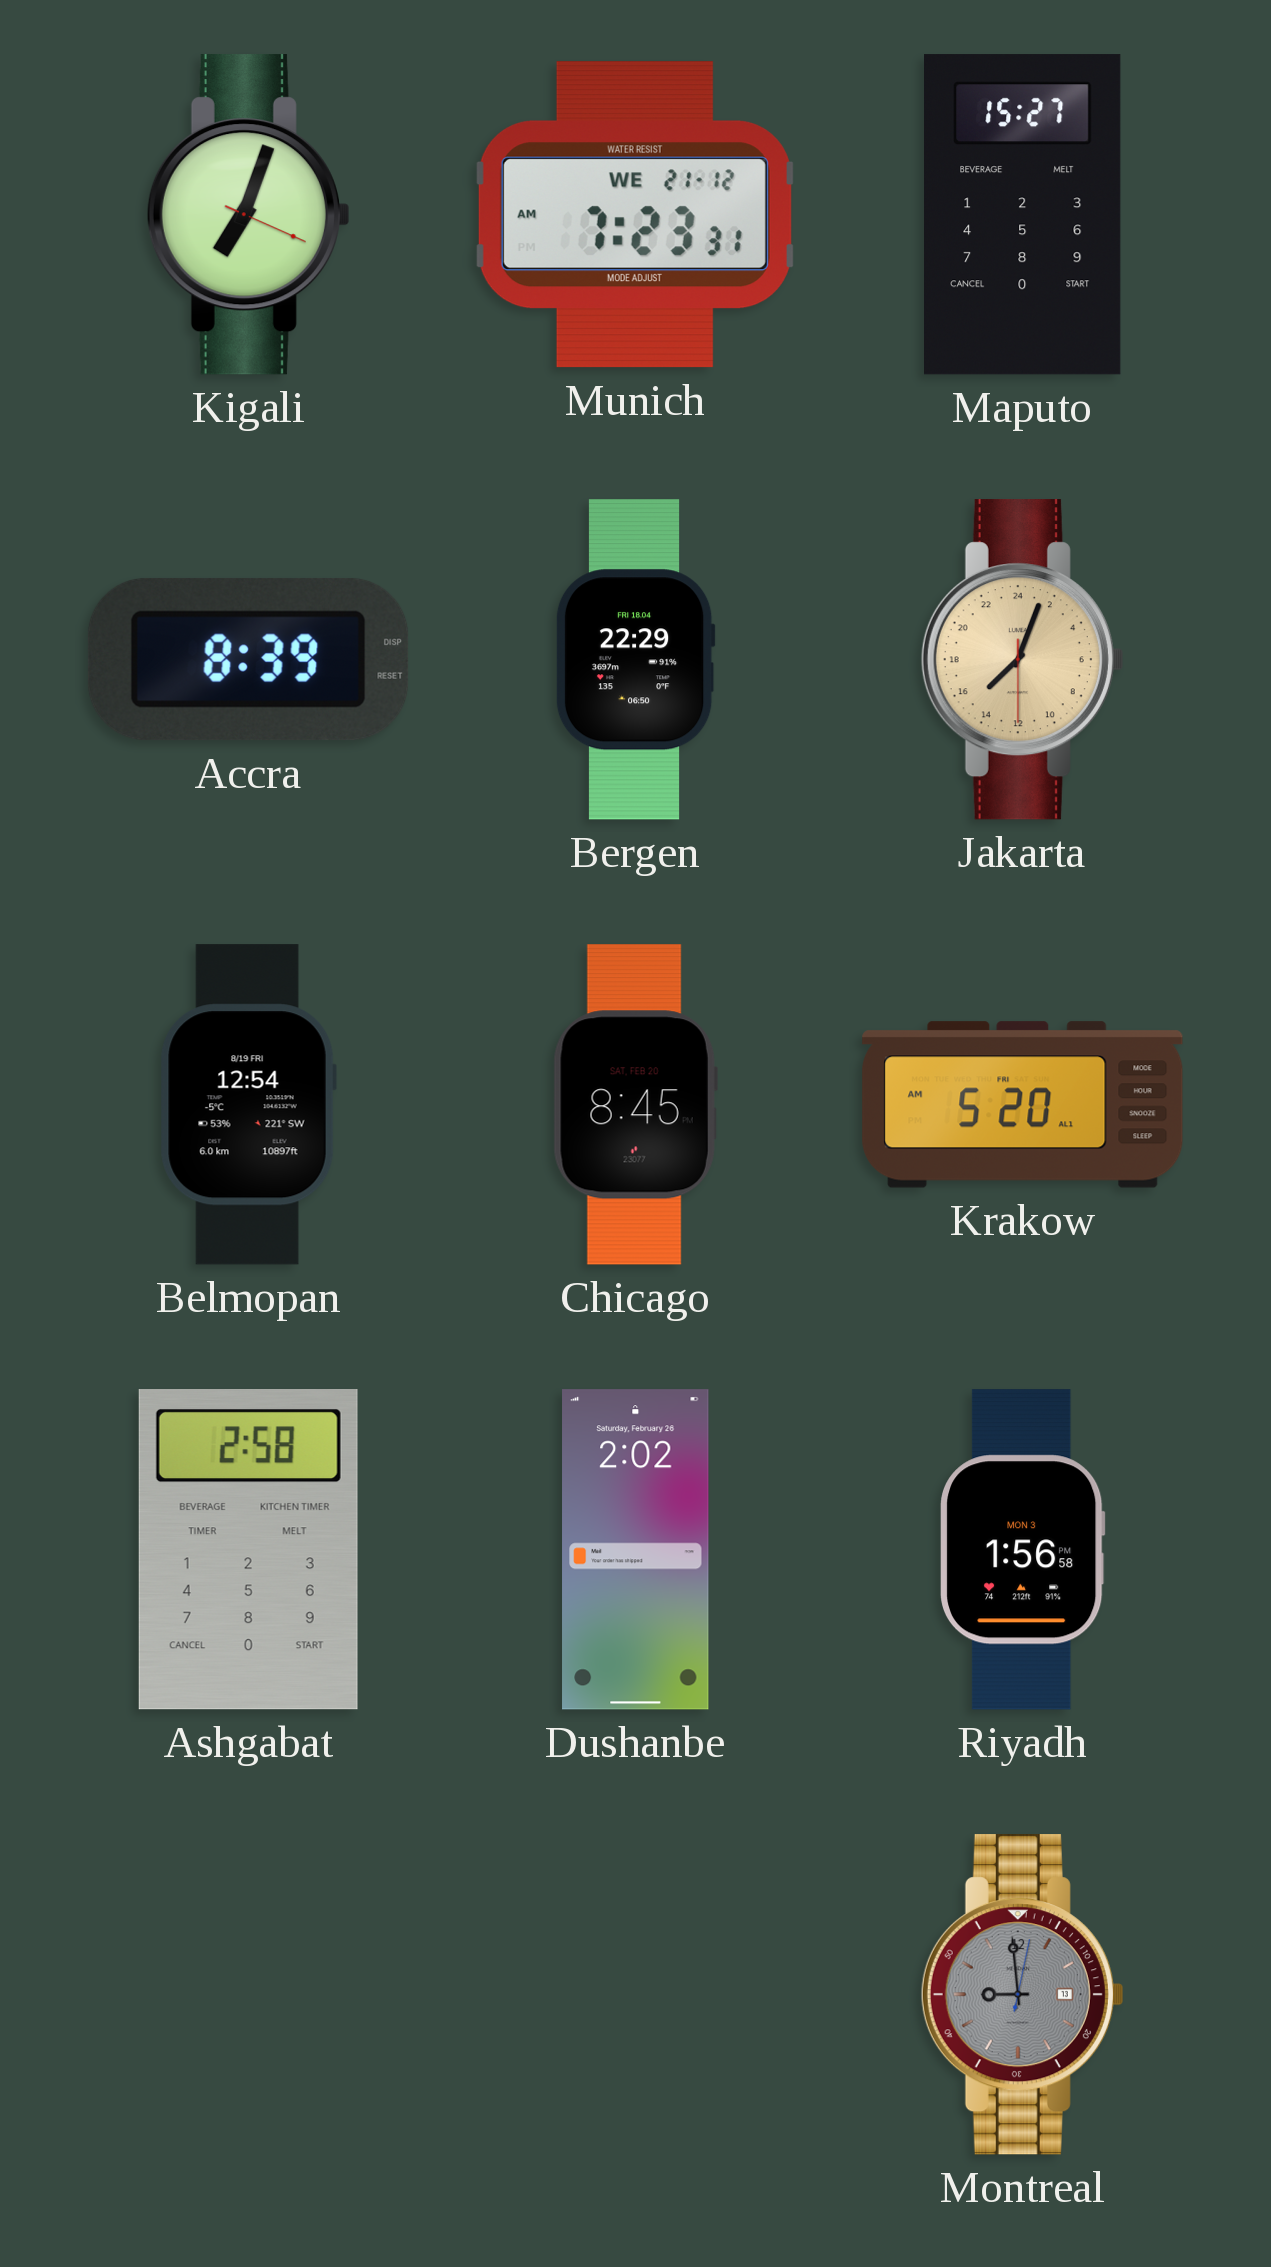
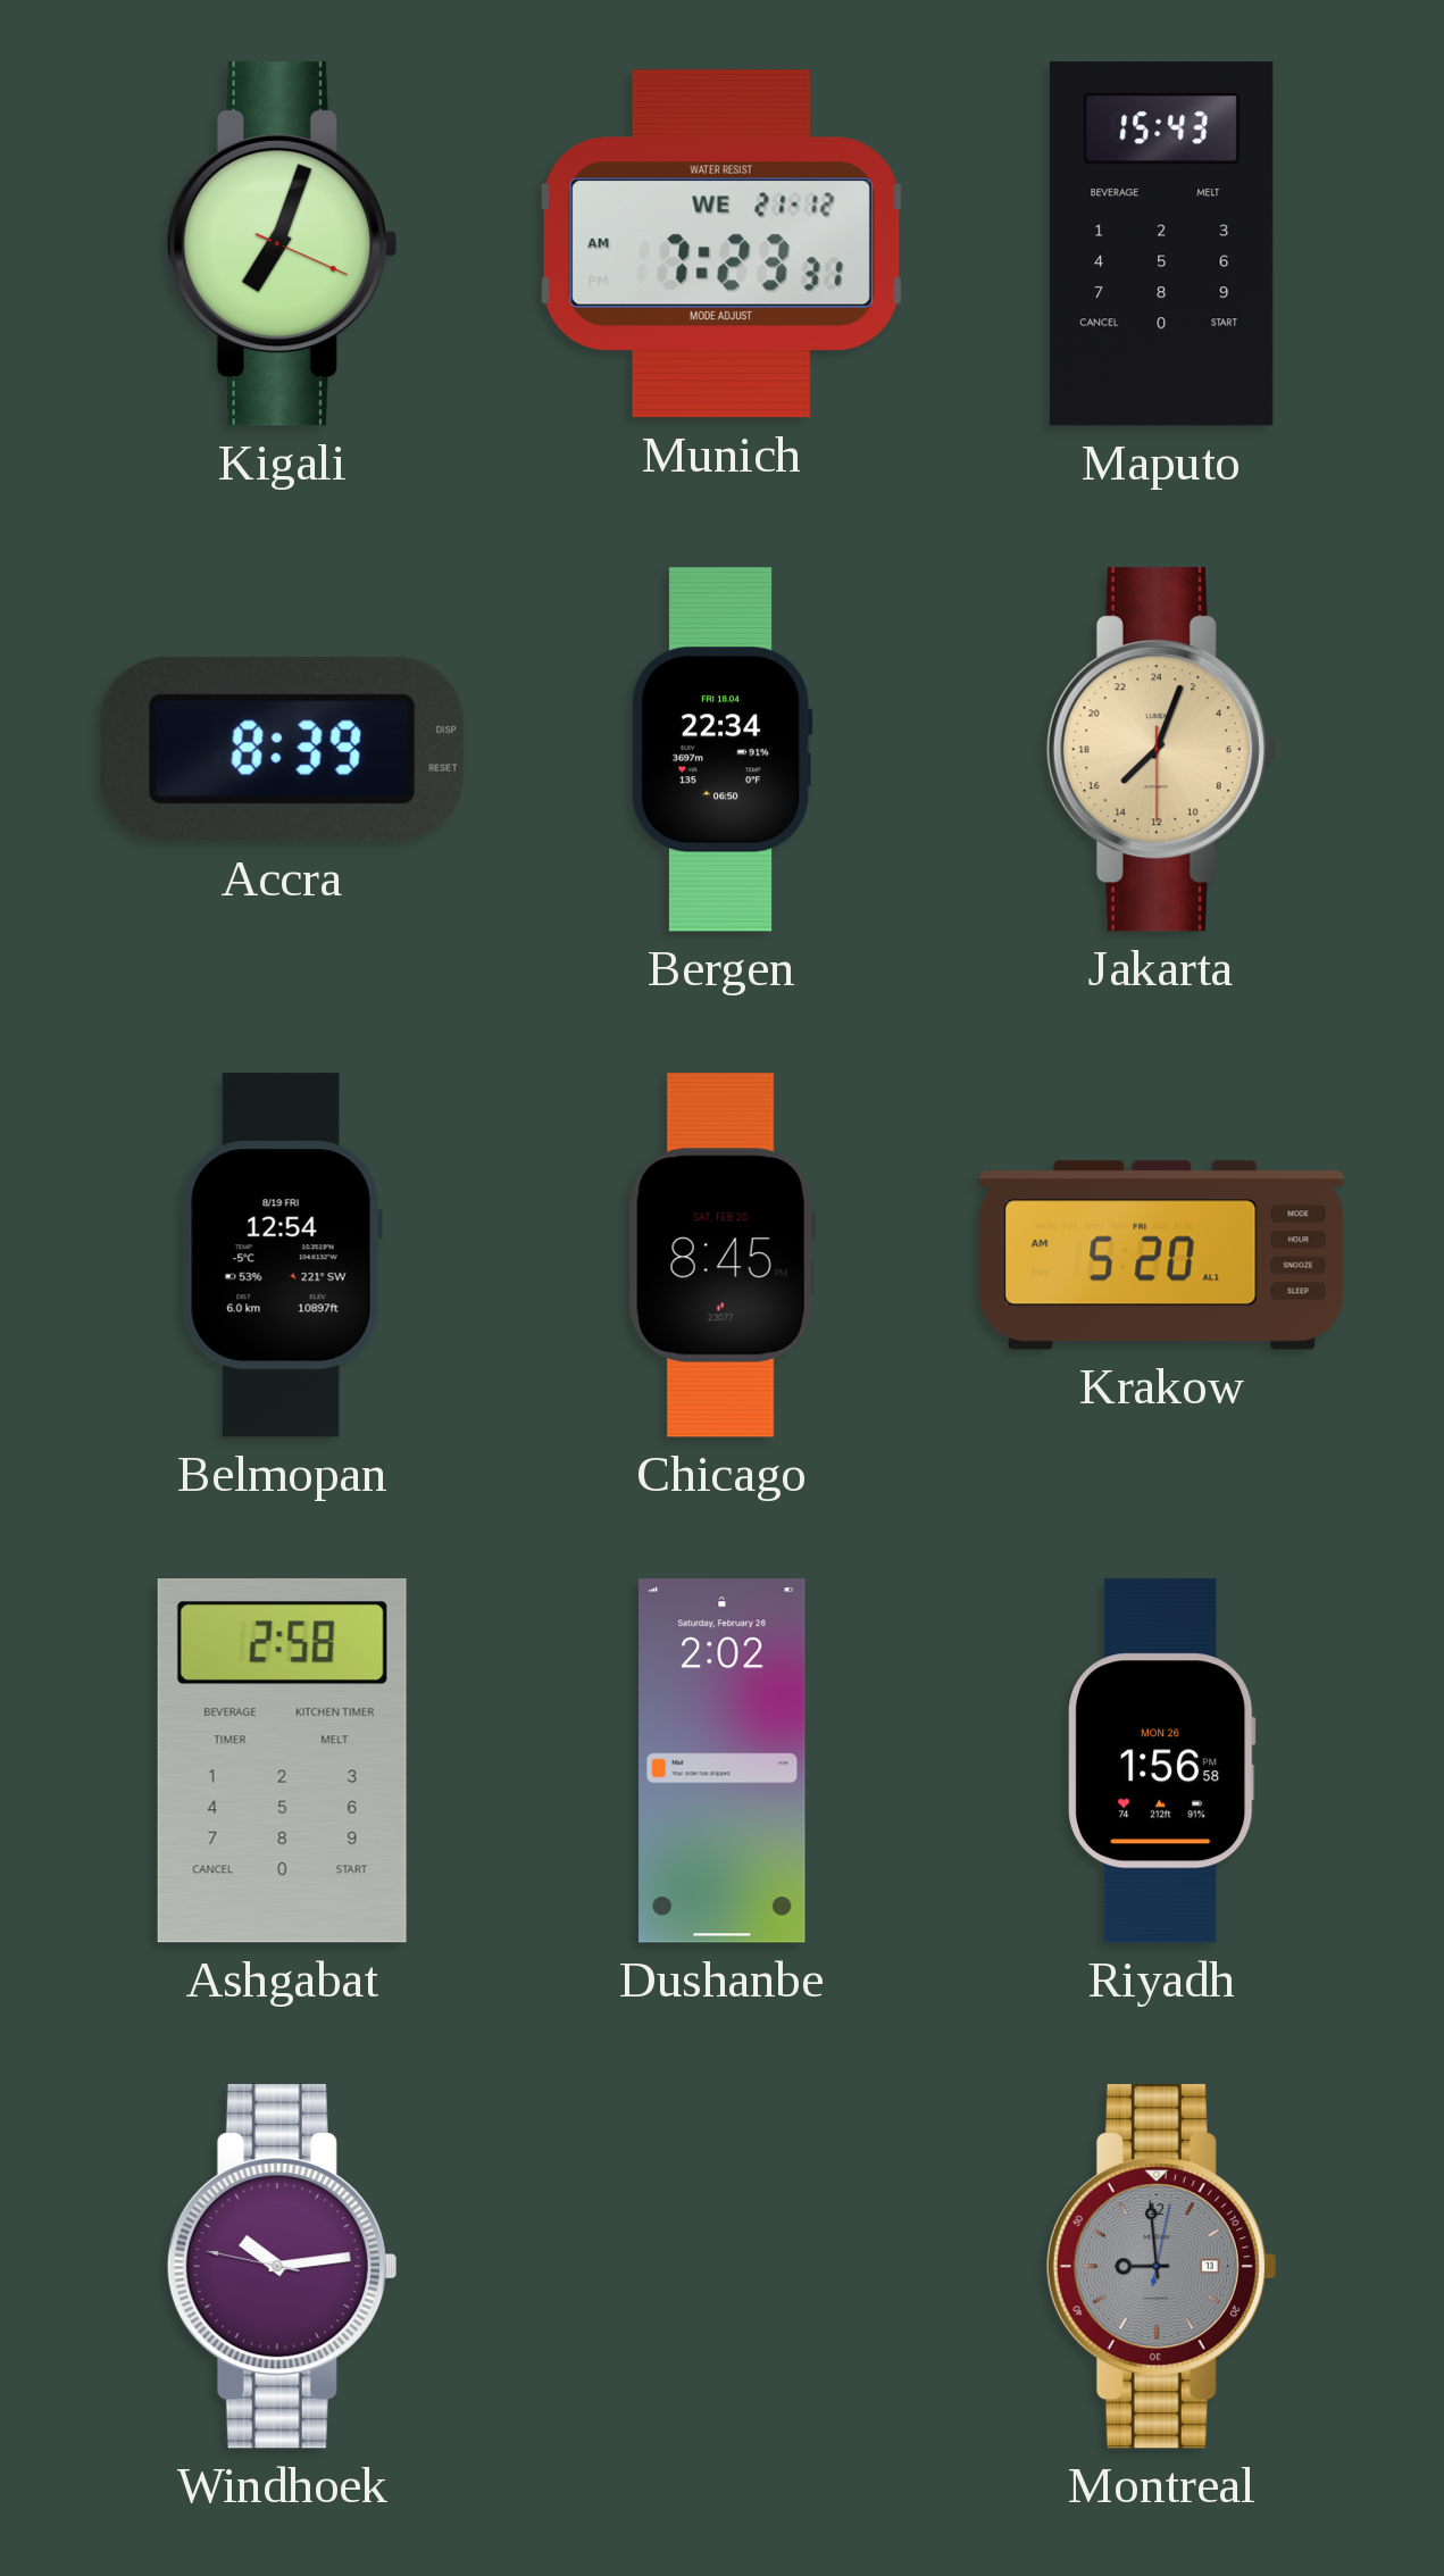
Maputo: 15:27 -> 15:43 (1162, 244)
Bergen: 22:29 -> 22:34 (721, 750)
Riyadh date: MON 3 -> MON 26 (1162, 1761)
Windhoek: none -> 10:13 (282, 2267)
